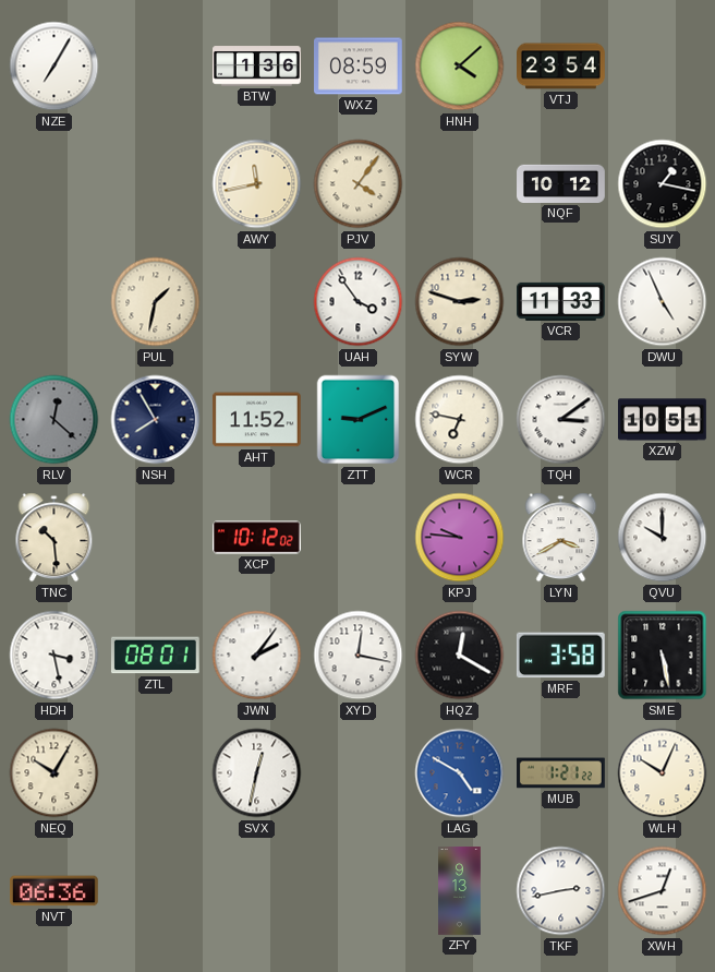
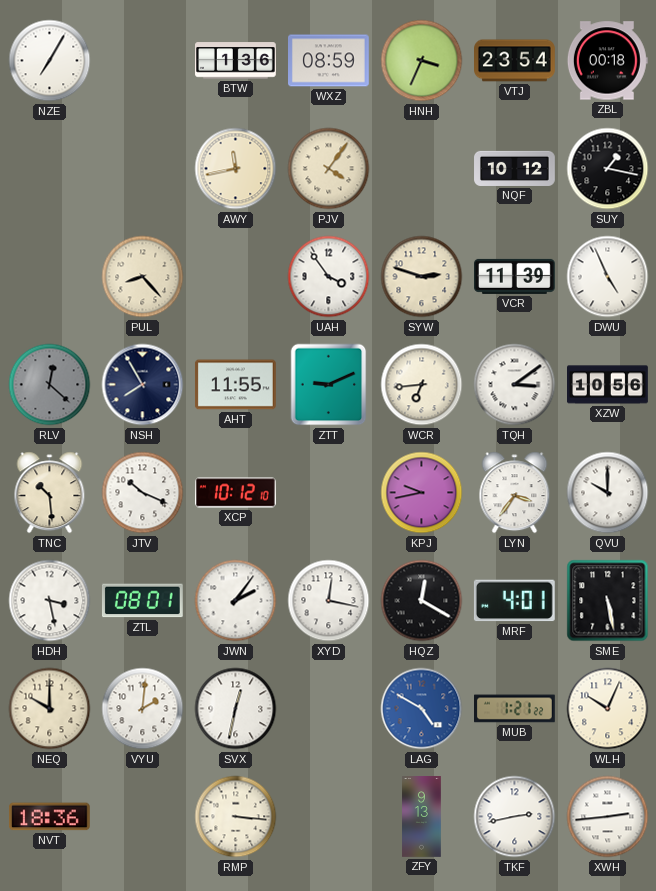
HNH: 4:08 -> 3:34 (422, 61)
ZBL: none -> 00:18 (607, 61)
PUL: 1:32 -> 8:23 (143, 277)
VCR: 11:33 -> 11:39 (515, 276)
AHT: 11:52 -> 11:55 (235, 385)
WCR: 6:47 -> 6:44 (422, 385)
XZW: 10:51 -> 10:56 (608, 385)
JTV: none -> 10:19 (143, 493)
XCP: 10:12:02 -> 10:12:10 (236, 493)
KPJ: 9:46 -> 9:43 (422, 493)
LYN: 3:40 -> 3:36 (515, 493)
MRF: 3:58 -> 4:01 (514, 601)
NEQ: 10:05 -> 10:00 (50, 709)
VYU: none -> 2:01 (143, 709)
NVT: 06:36 -> 18:36 (49, 817)
RMP: none -> 3:16 (236, 817)
XWH: 12:42 -> 2:44 (608, 817)
